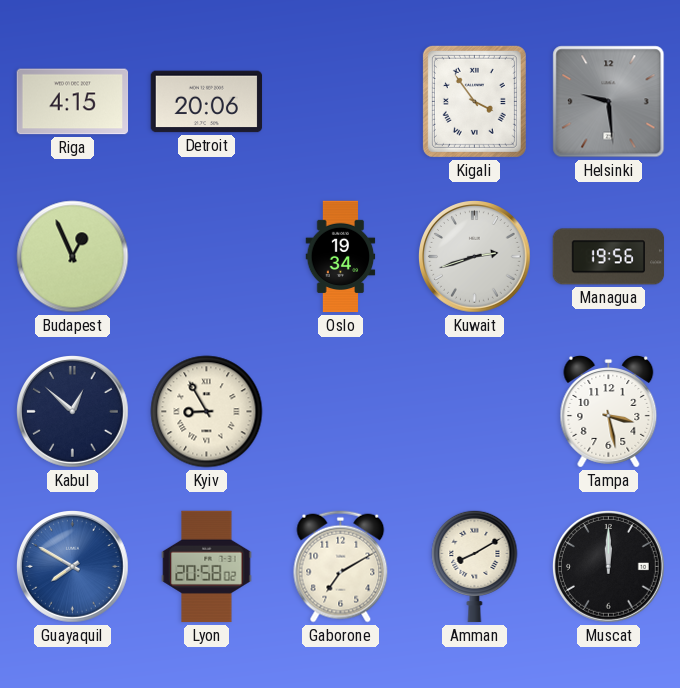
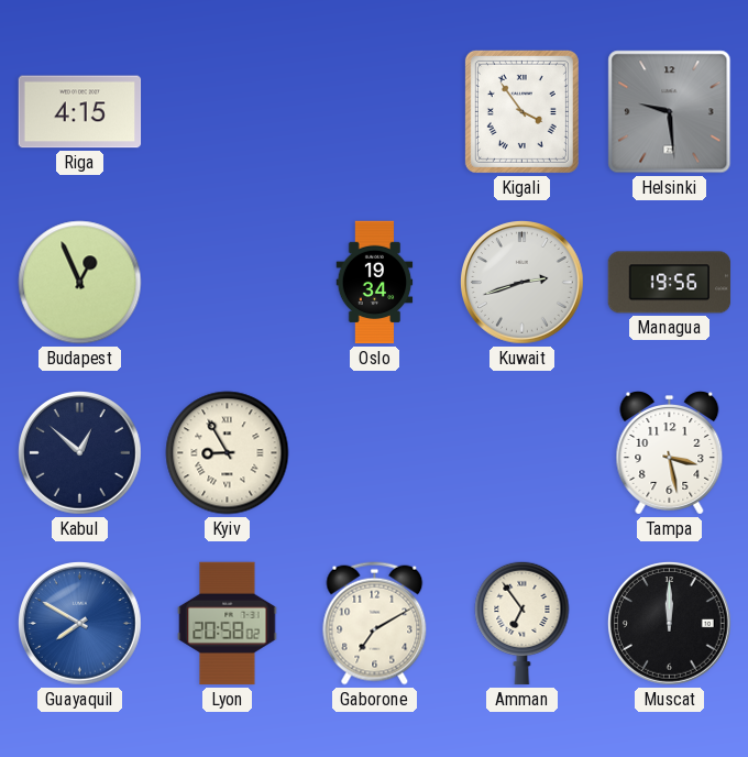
Detroit: 20:06 -> none (207, 102)
Amman: 8:10 -> 6:54 (522, 623)
